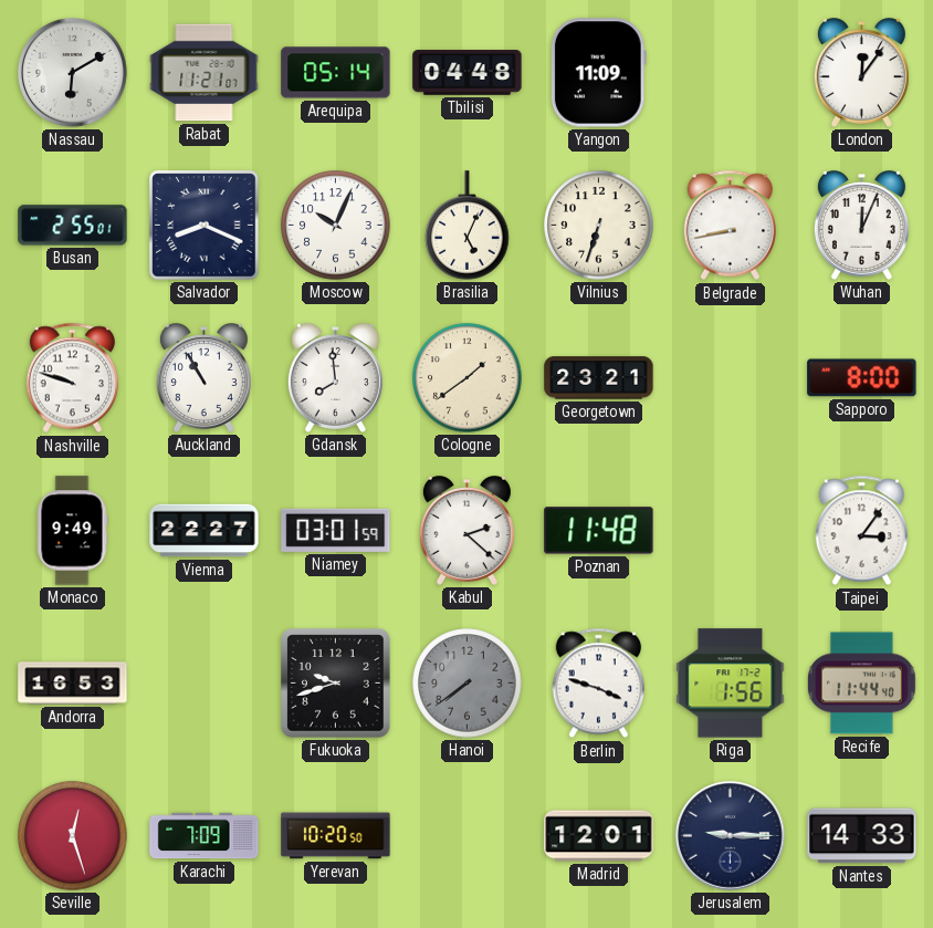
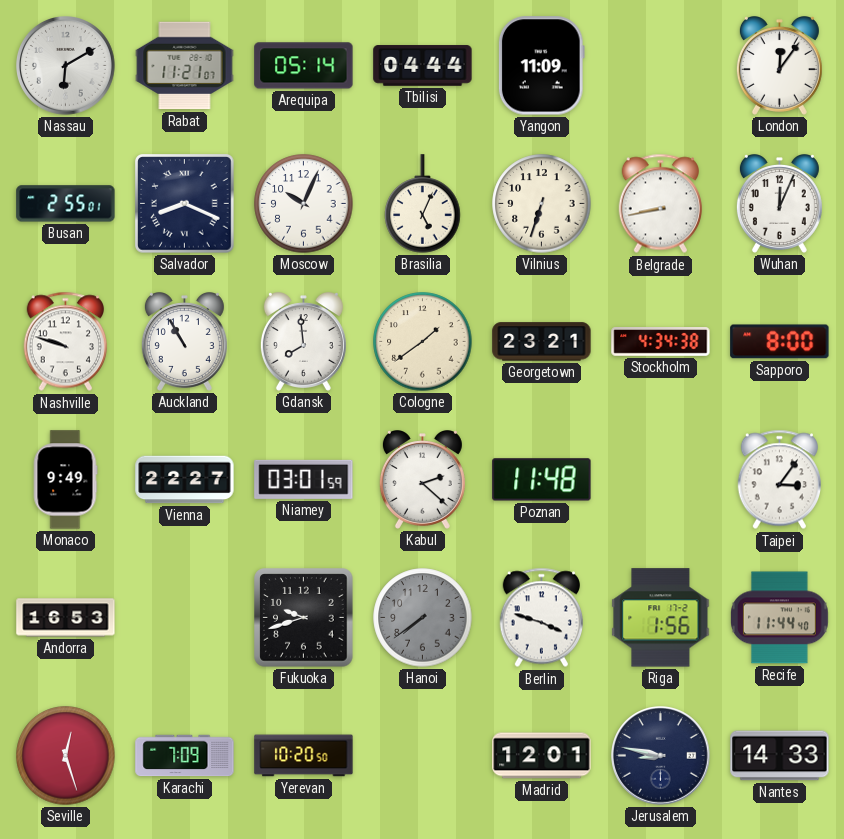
Tbilisi: 04:48 -> 04:44 (423, 66)
Stockholm: none -> 4:34 (661, 342)
Jerusalem: 9:15 -> 8:47 (661, 756)
